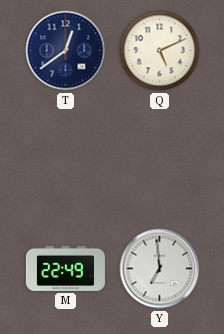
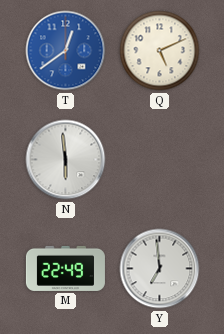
T dial: navy -> blue (66, 51)
N: none -> 5:59 (66, 160)
